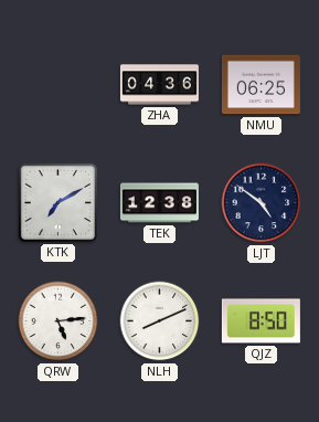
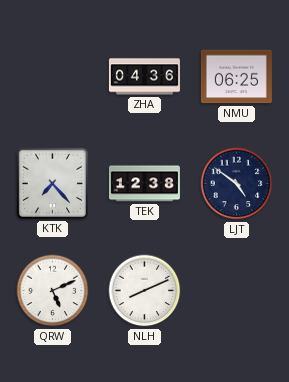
KTK: 7:10 -> 7:23 (52, 183)
QRW: 5:14 -> 5:11 (53, 291)
QJZ: 8:50 -> none (260, 321)
